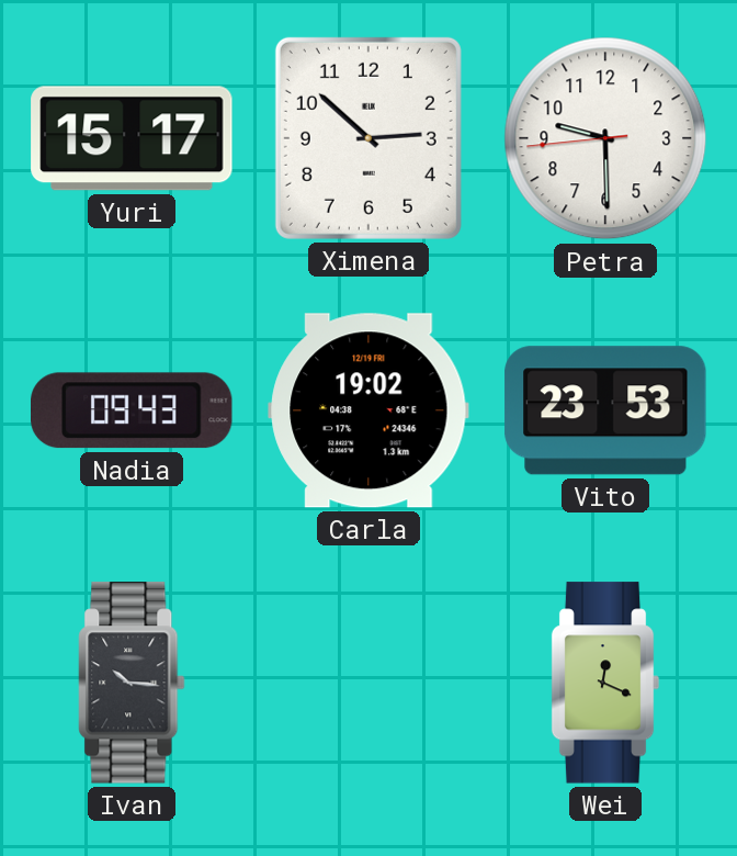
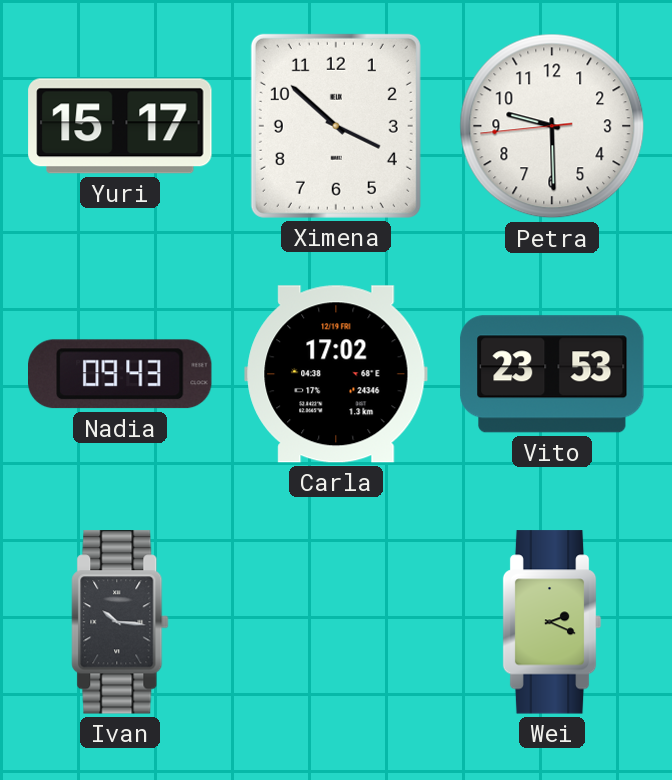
Ximena: 2:52 -> 3:52 (336, 126)
Carla: 19:02 -> 17:02 (336, 374)
Wei: 12:19 -> 2:19 (552, 622)
